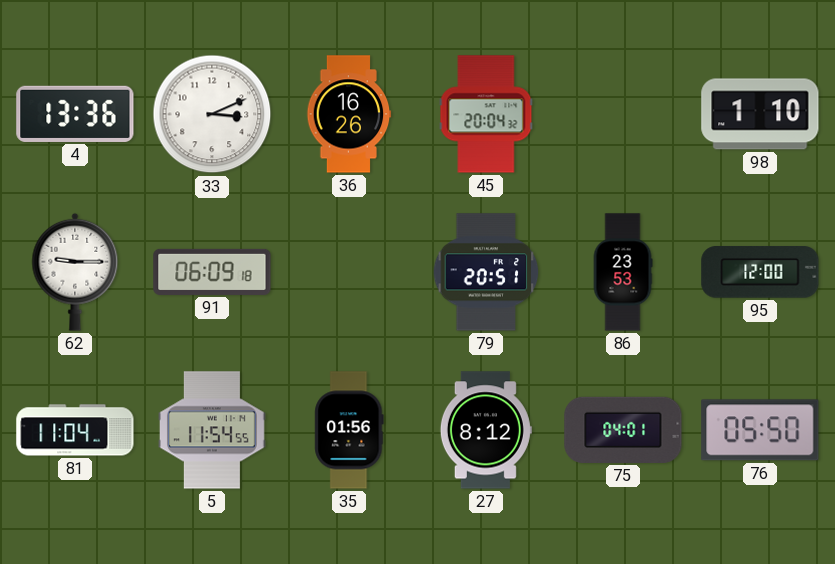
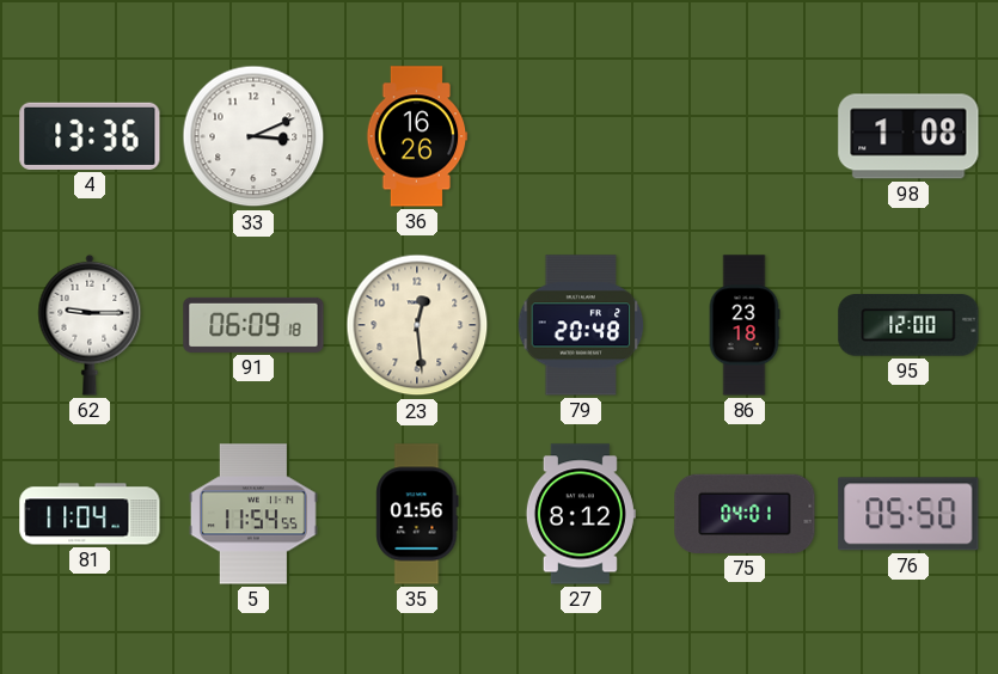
45: 20:04 -> none (486, 114)
98: 1:10 -> 1:08 (908, 136)
23: none -> 12:29 (417, 325)
79: 20:51 -> 20:48 (581, 325)
86: 23:53 -> 23:18 (745, 325)
